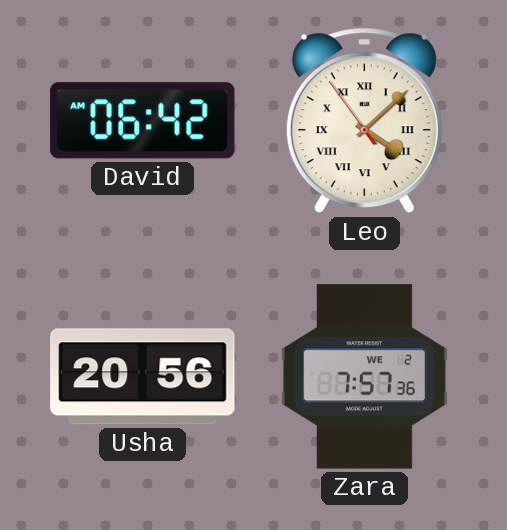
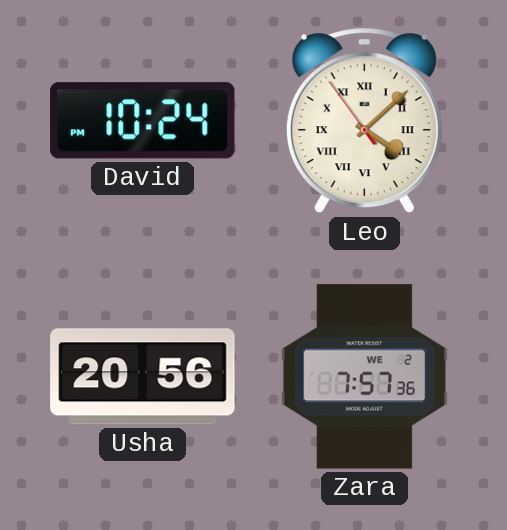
David: 06:42 -> 10:24 (143, 121)
